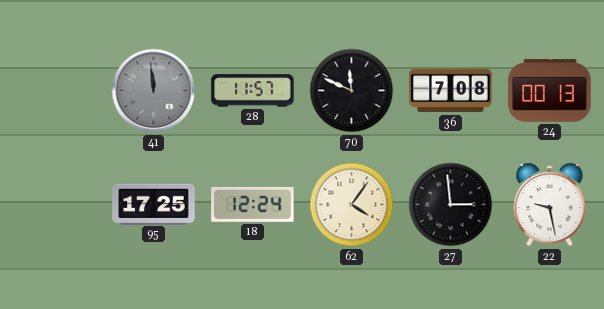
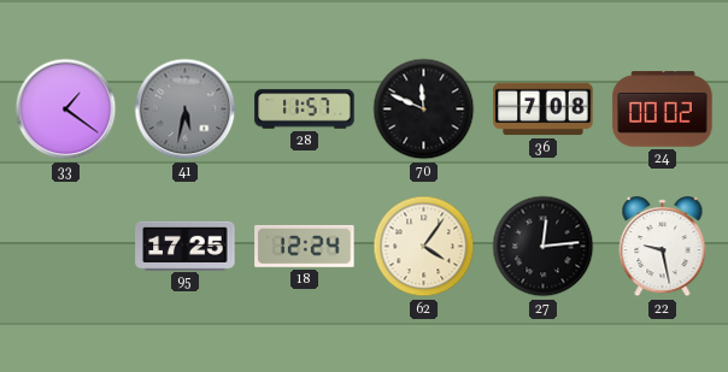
33: none -> 1:21 (66, 110)
41: 11:59 -> 5:32 (186, 110)
24: 00:13 -> 00:02 (663, 110)
27: 2:59 -> 12:14 (544, 247)
